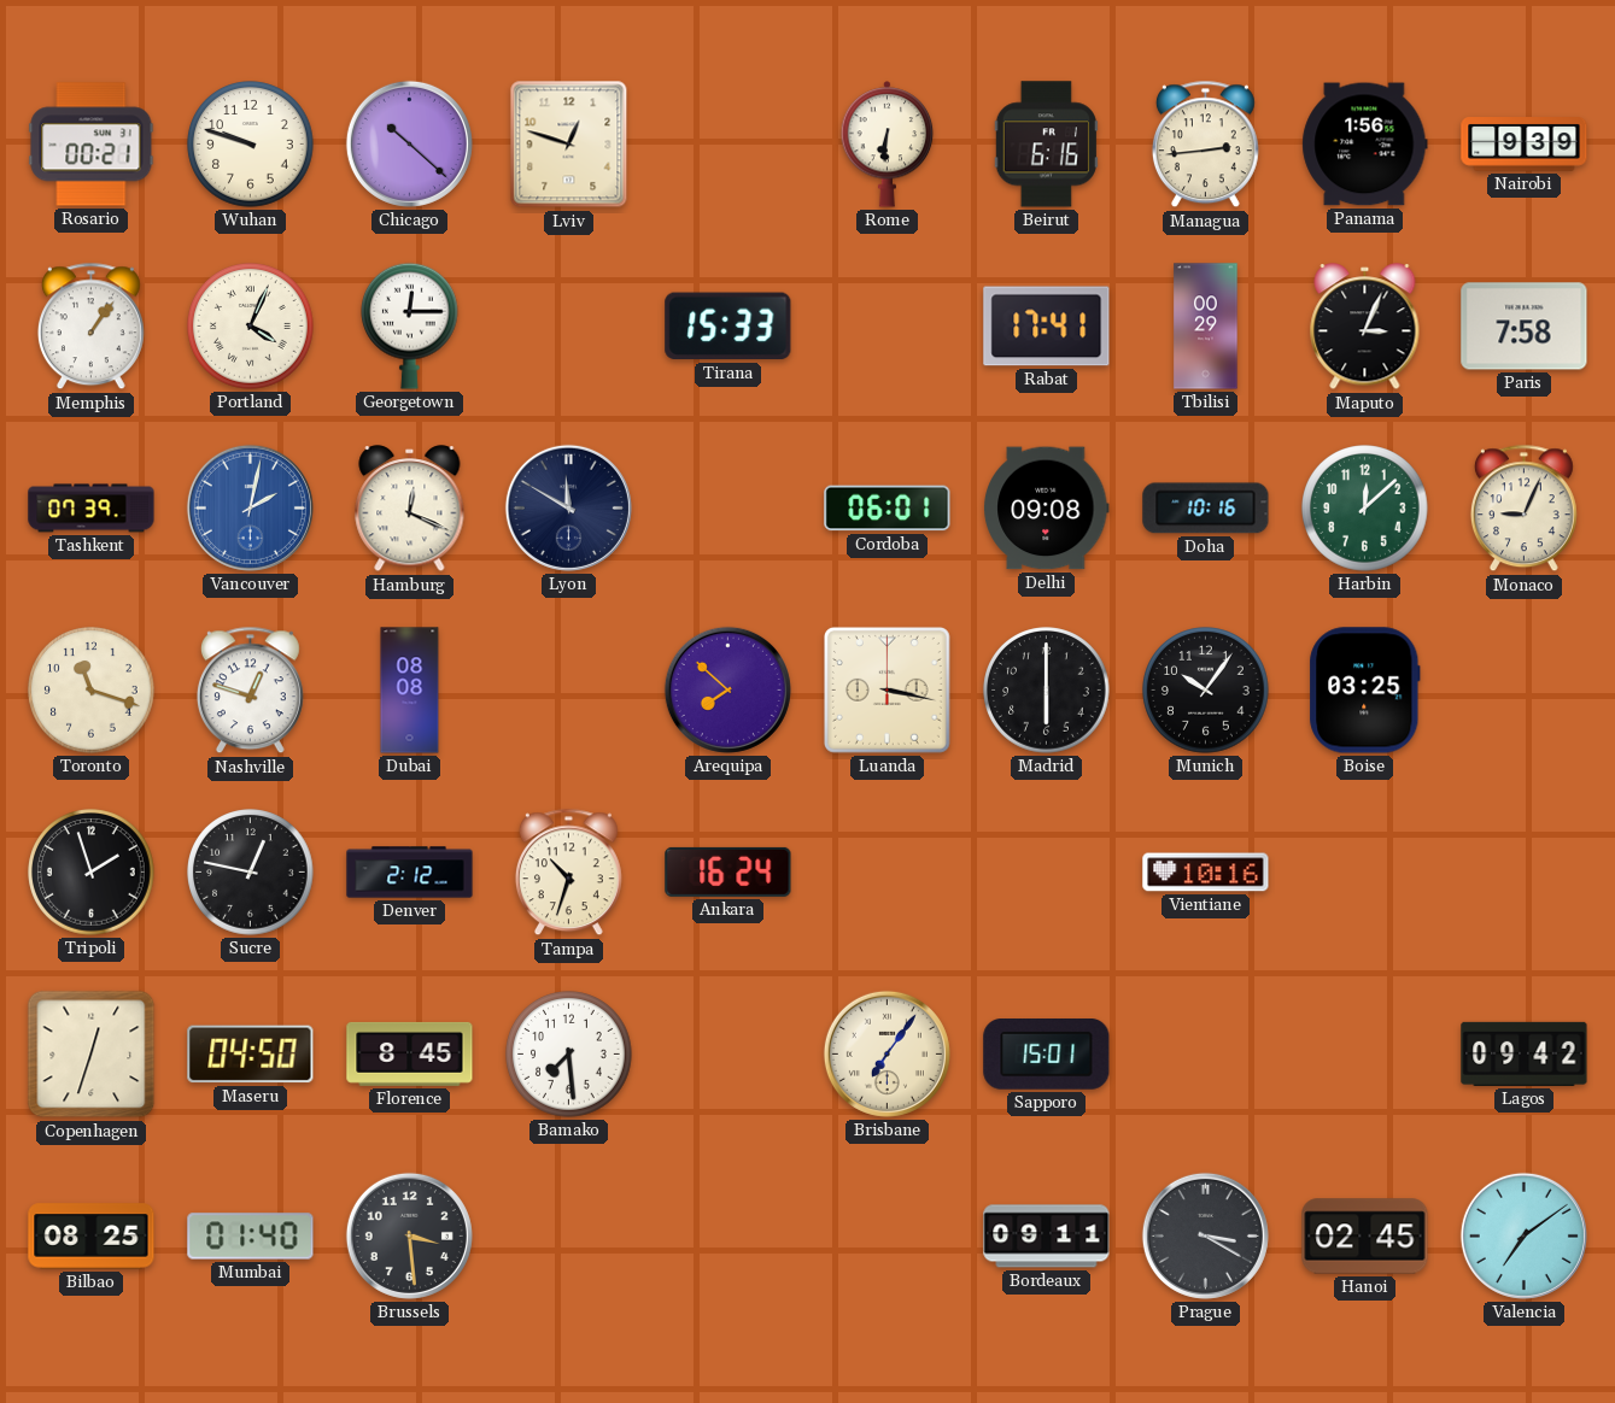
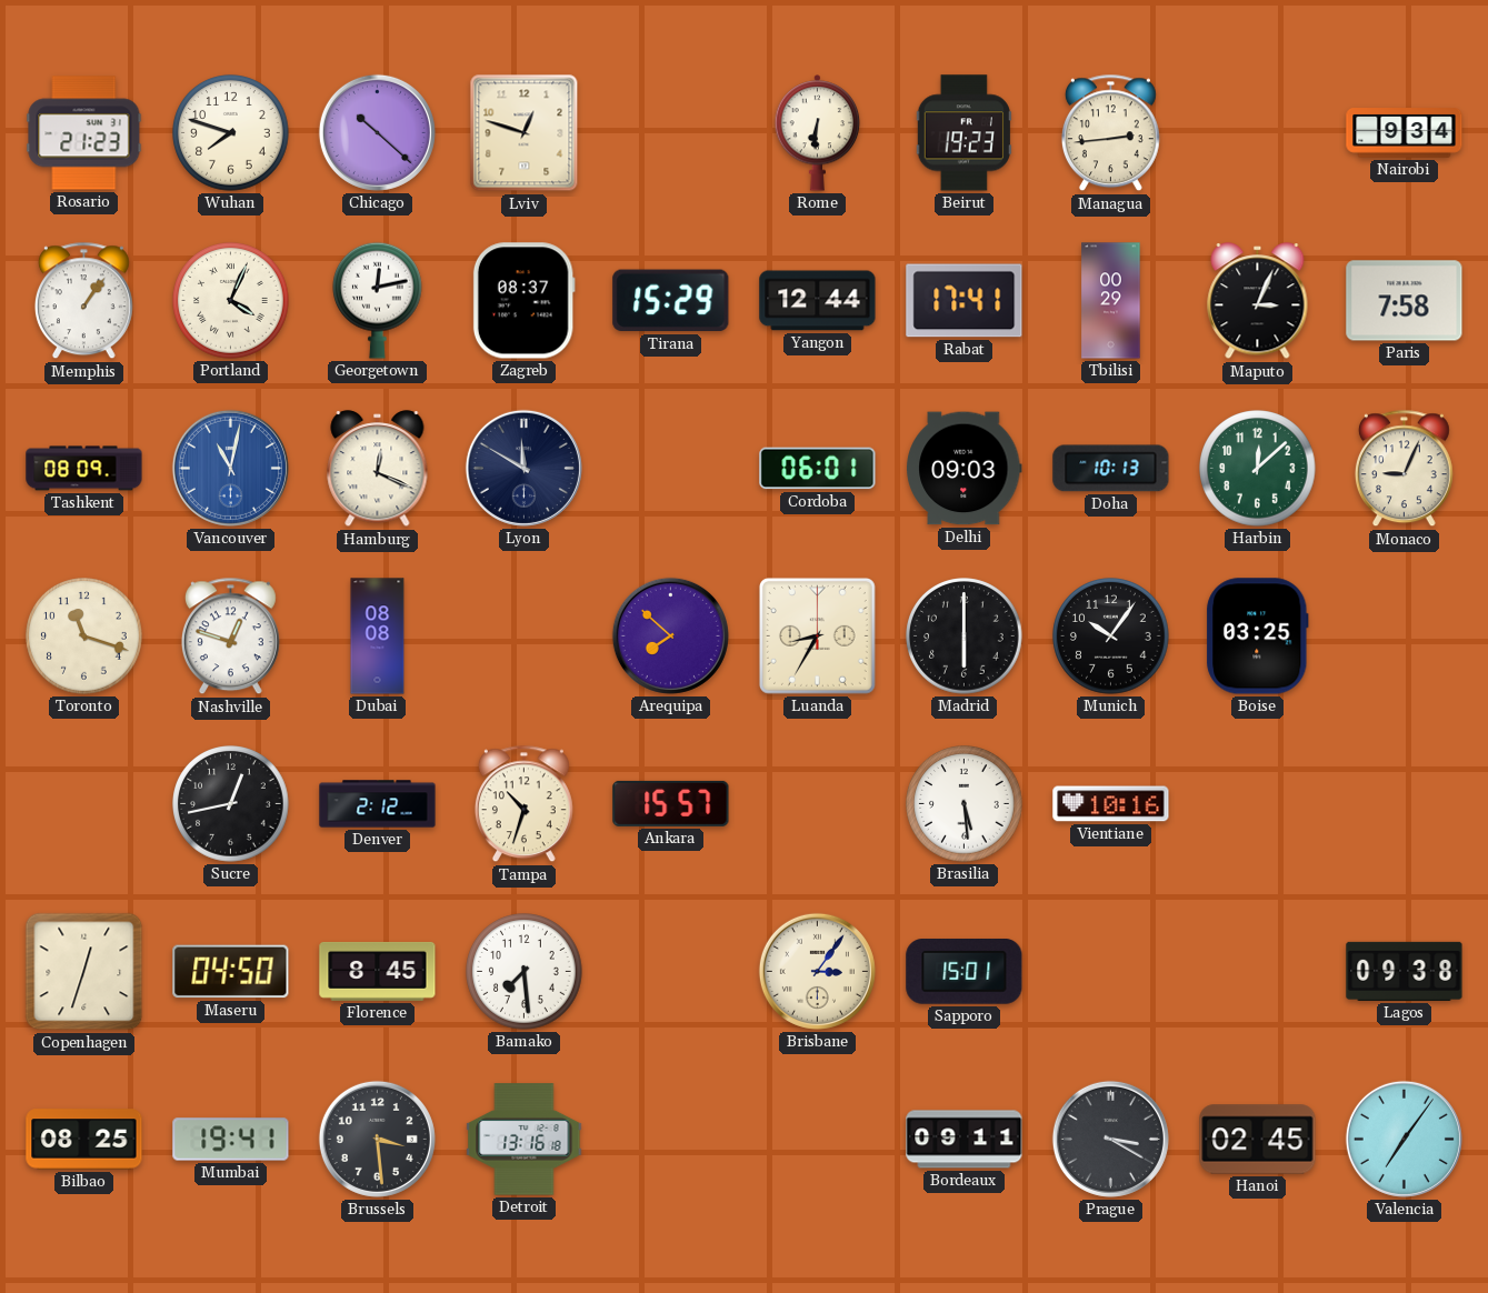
Rosario: 00:21 -> 21:23 (84, 133)
Wuhan: 9:48 -> 7:48 (231, 133)
Beirut: 6:16 -> 19:23 (963, 133)
Panama: 1:56 -> none (1365, 145)
Nairobi: 9:39 -> 9:34 (1405, 133)
Georgetown: 12:15 -> 12:13 (378, 300)
Zagreb: none -> 08:37 (523, 301)
Tirana: 15:33 -> 15:29 (671, 301)
Yangon: none -> 12:44 (818, 301)
Tashkent: 07:39 -> 08:09 (84, 469)
Vancouver: 2:02 -> 11:02 (230, 468)
Delhi: 09:08 -> 09:03 (965, 469)
Doha: 10:16 -> 10:13 (1111, 469)
Luanda: 3:17 -> 8:35 (817, 635)
Tripoli: 1:57 -> none (92, 873)
Sucre: 12:47 -> 12:43 (231, 804)
Ankara: 16:24 -> 15:57 (671, 803)
Brasilia: none -> 5:29 (965, 804)
Brisbane: 7:06 -> 3:06 (817, 971)
Lagos: 09:42 -> 09:38 (1405, 971)
Mumbai: 01:40 -> 19:41 (231, 1140)
Detroit: none -> 13:16 (525, 1140)
Valencia: 7:09 -> 7:06 (1404, 1139)
